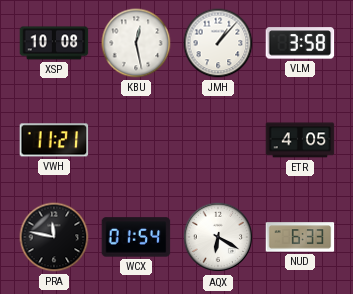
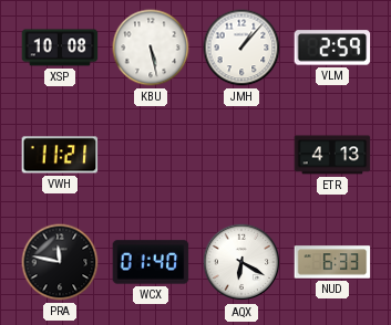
KBU: 12:28 -> 5:28 (151, 48)
VLM: 3:58 -> 2:59 (332, 48)
ETR: 4:05 -> 4:13 (332, 155)
WCX: 01:54 -> 01:40 (151, 262)
